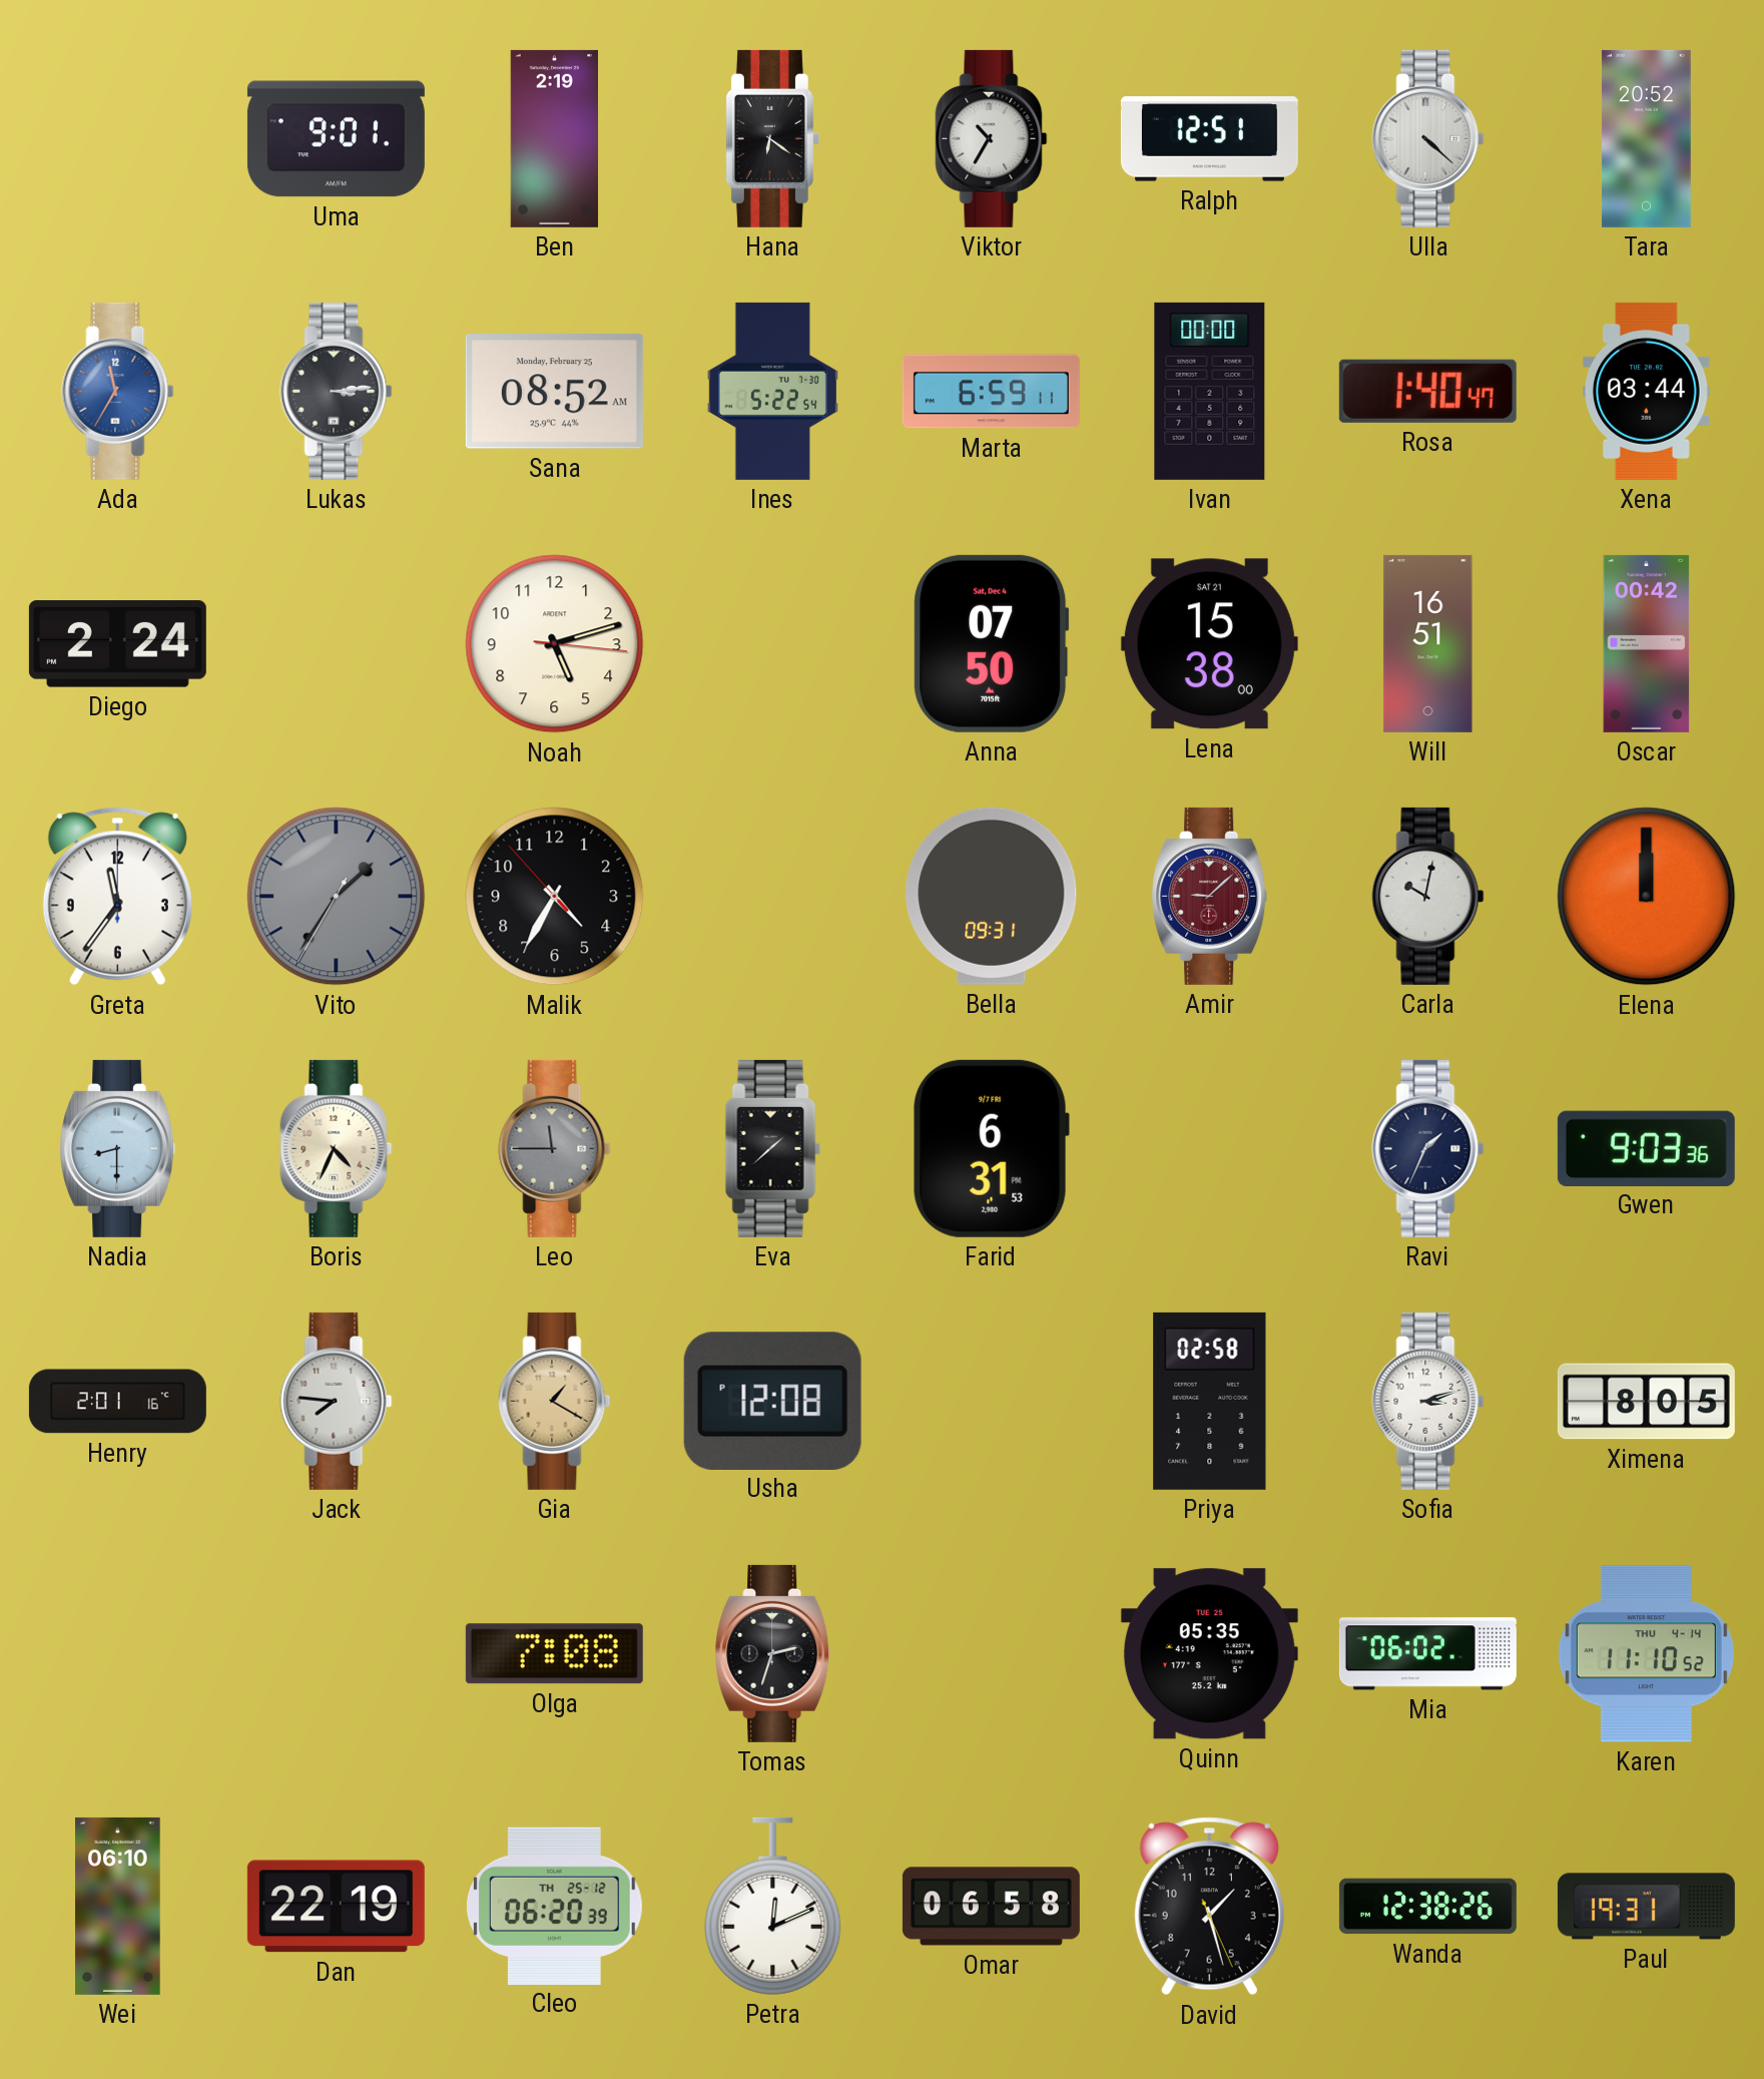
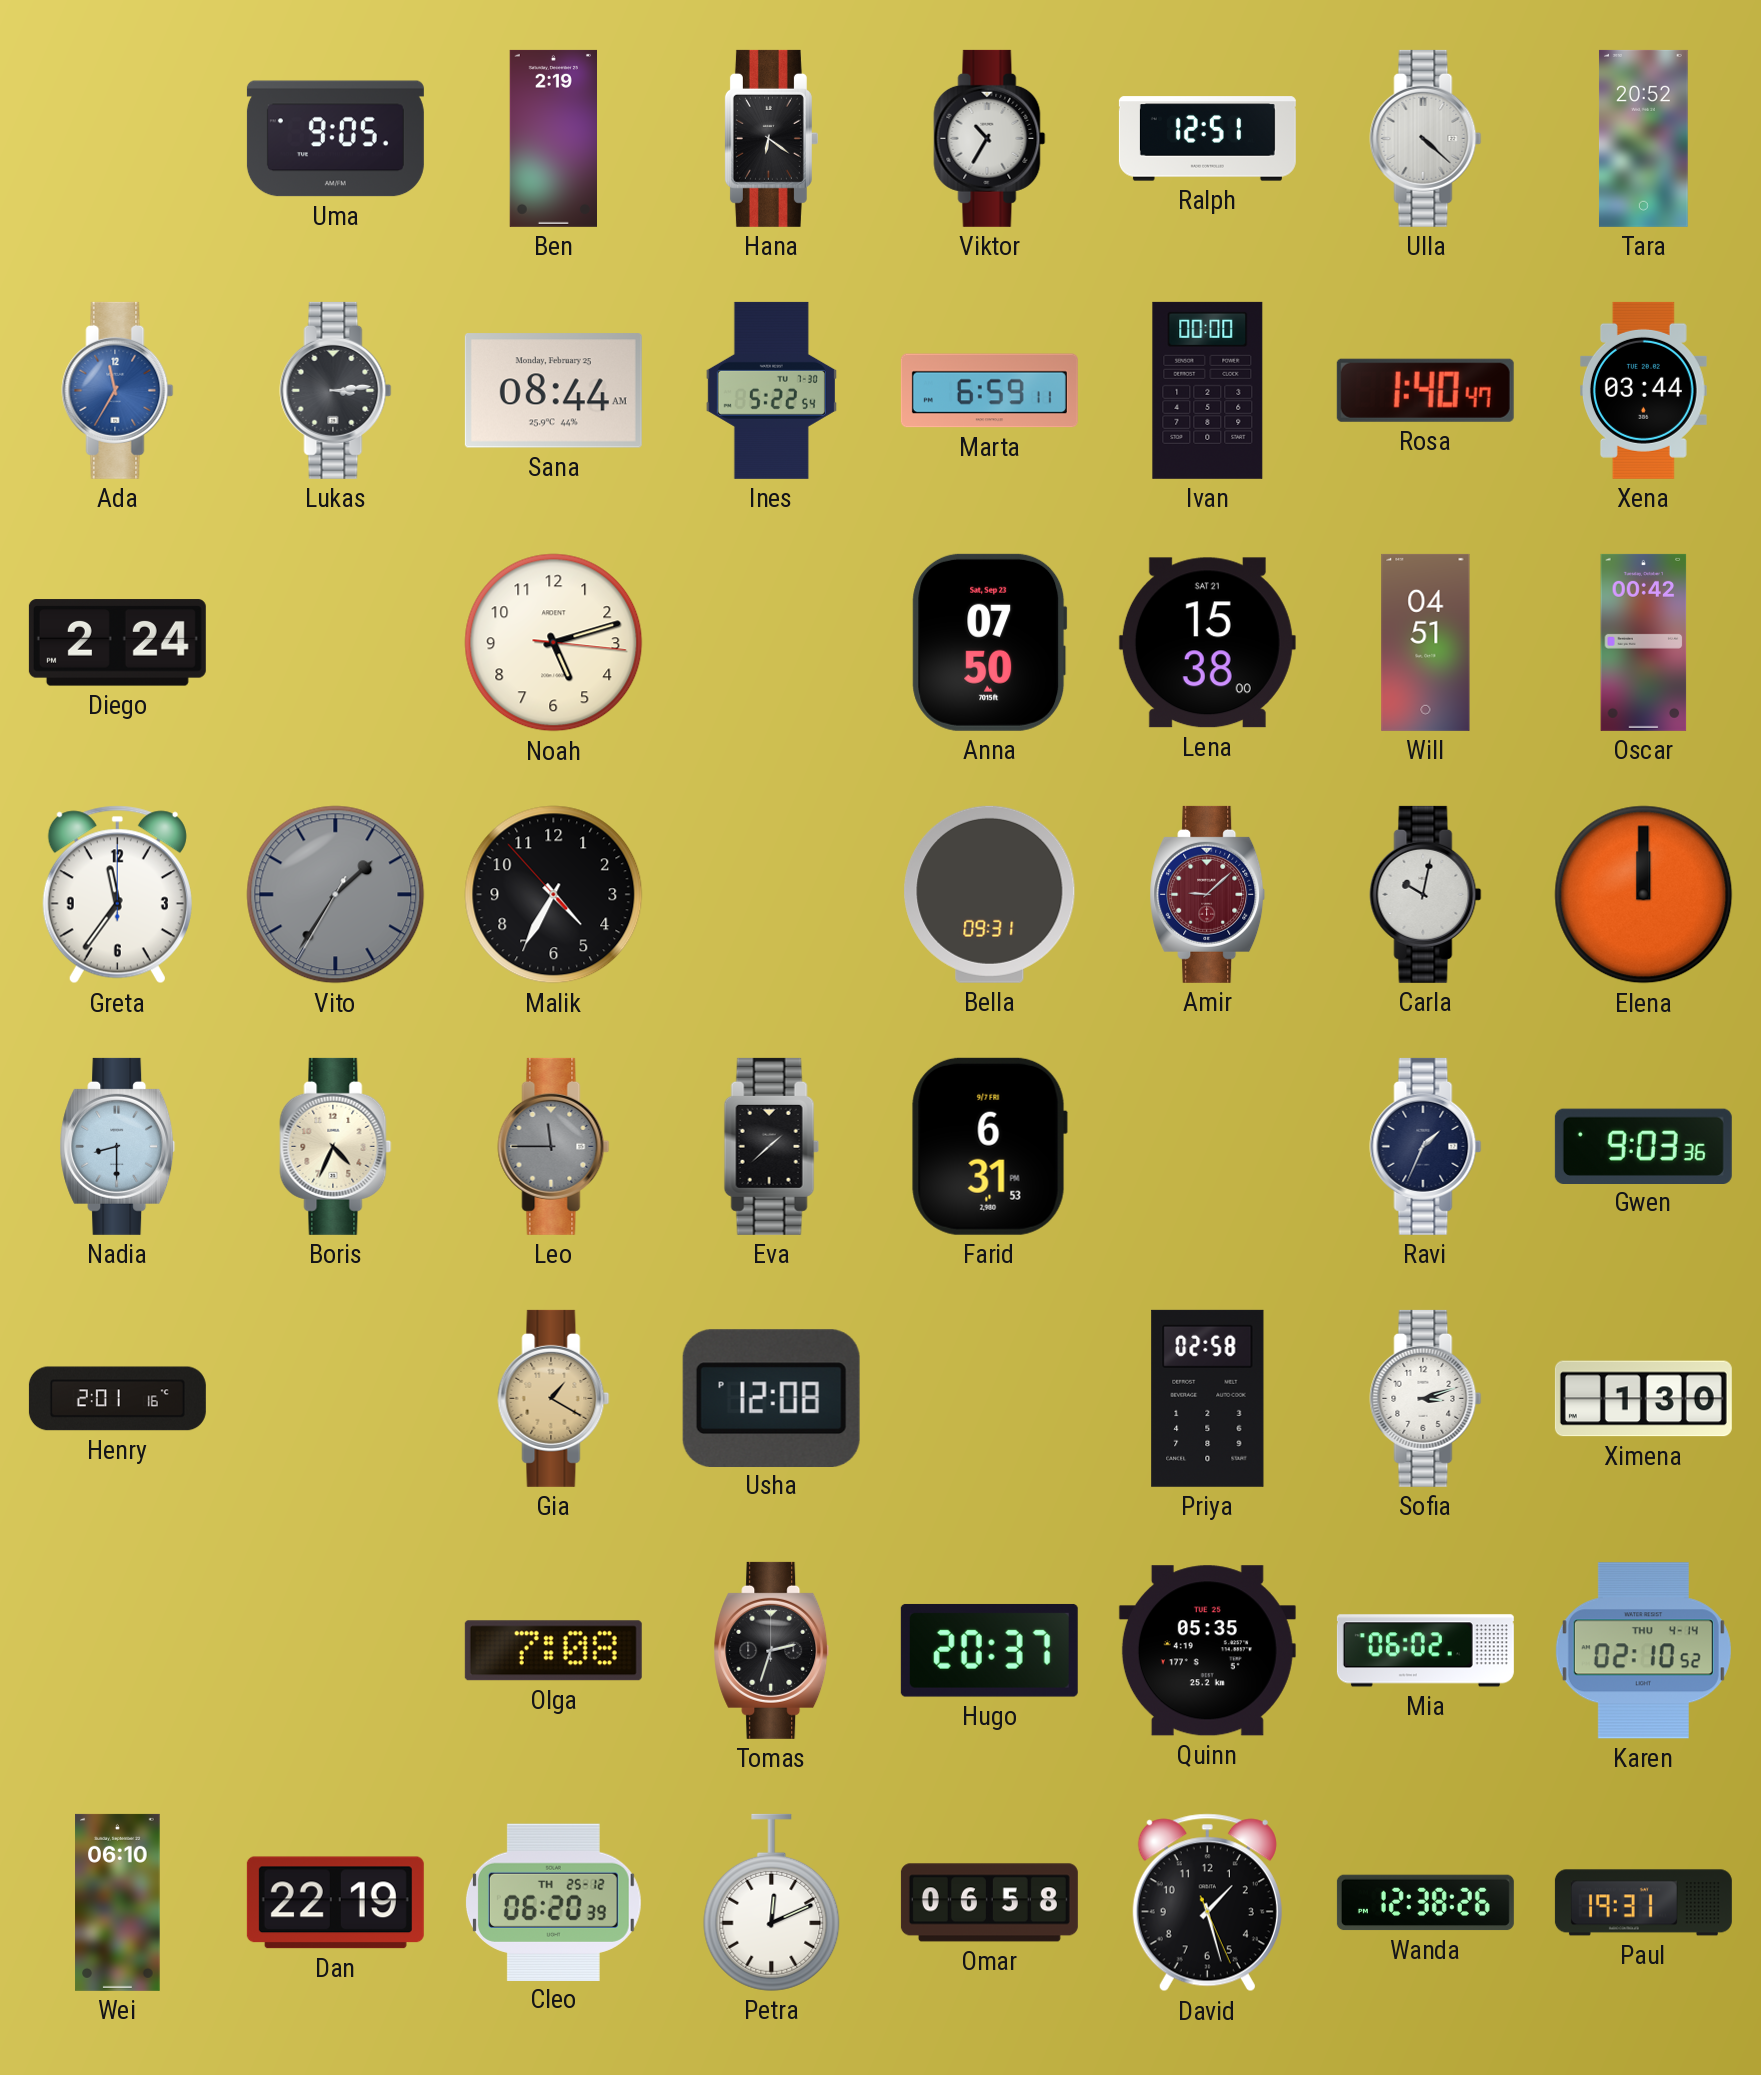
Uma: 9:01 -> 9:05 (335, 139)
Sana: 08:52 -> 08:44 (553, 391)
Anna date: Sat, Dec 4 -> Sat, Sep 23 (990, 642)
Will: 16:51 -> 04:51 (1426, 642)
Jack: 7:46 -> none (337, 1401)
Ximena: 8:05 -> 1:30 (1643, 1399)
Hugo: none -> 20:37 (989, 1650)
Karen: 11:10 -> 02:10 (1643, 1651)
